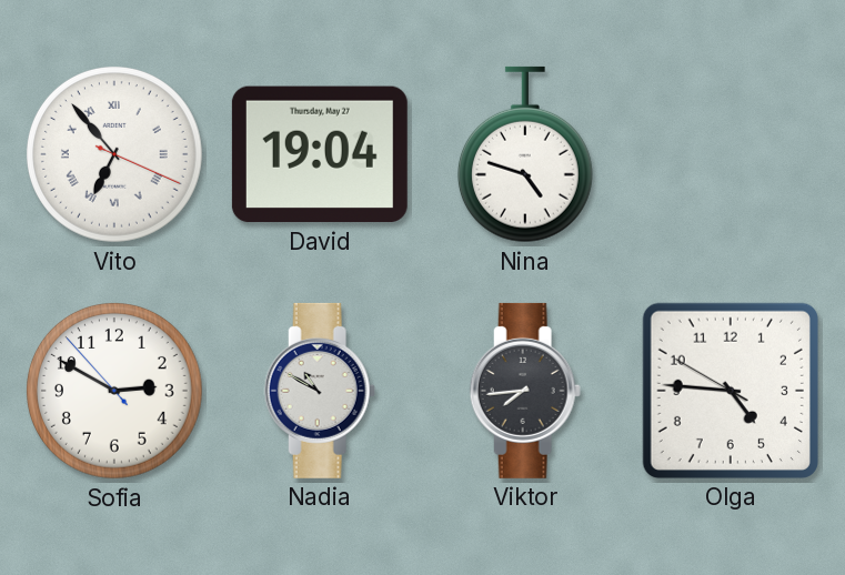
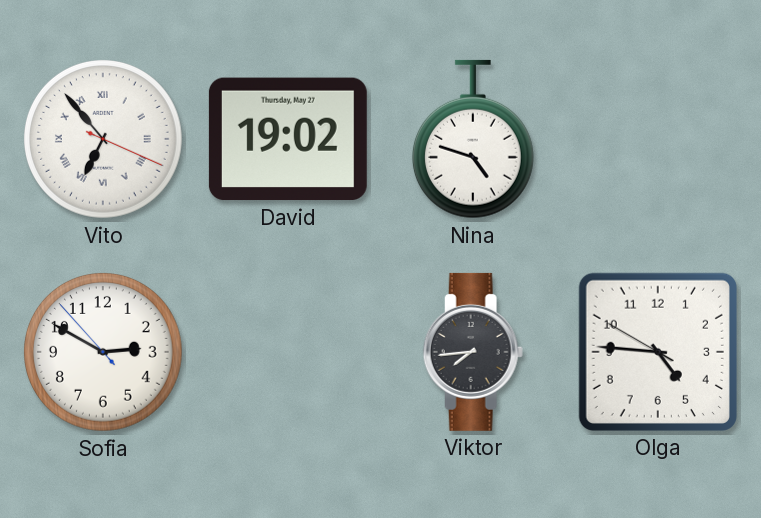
David: 19:04 -> 19:02 (288, 139)
Nadia: 10:50 -> none (320, 391)
